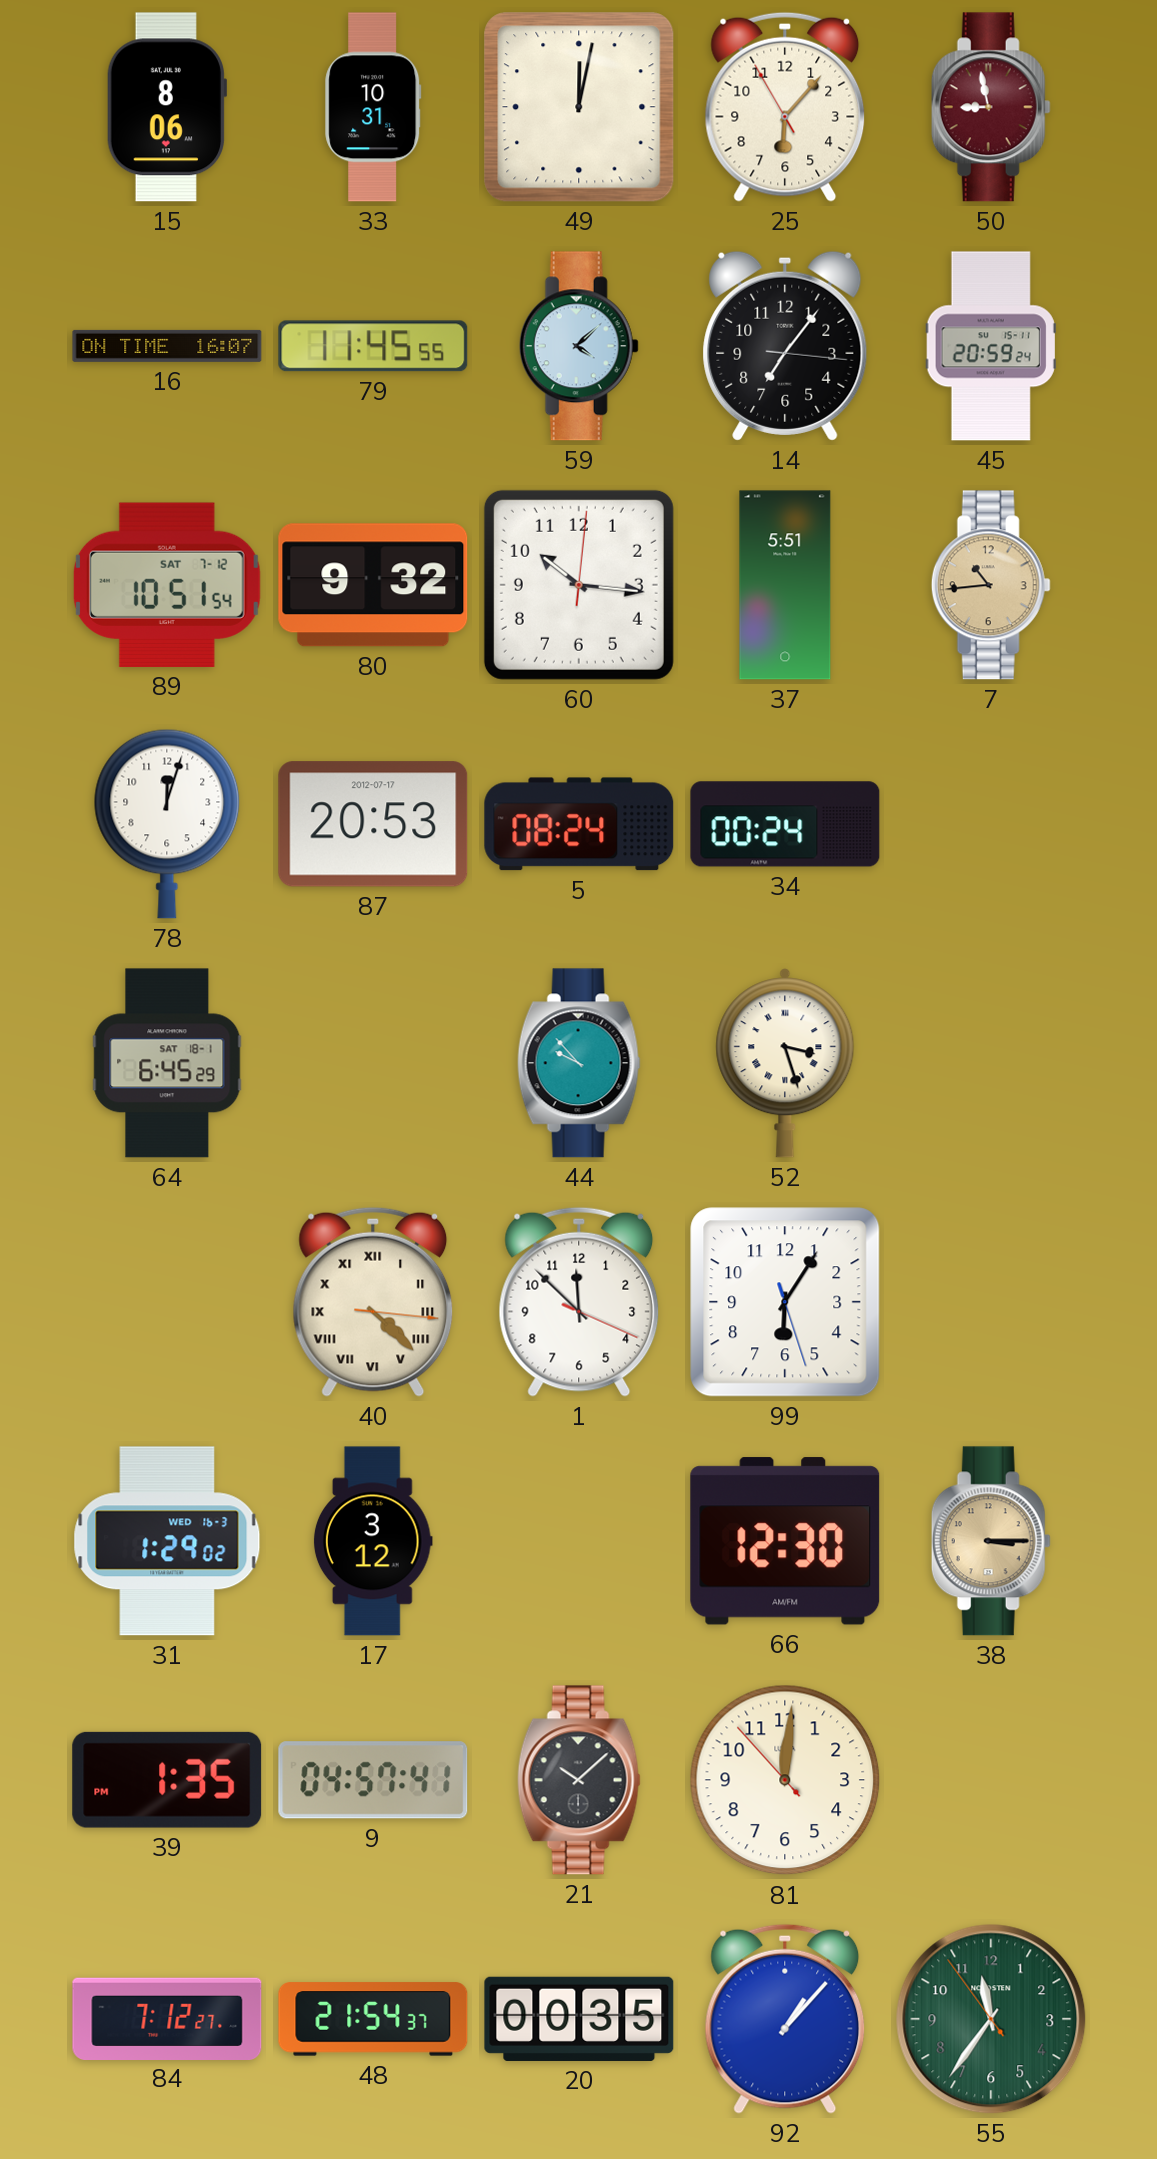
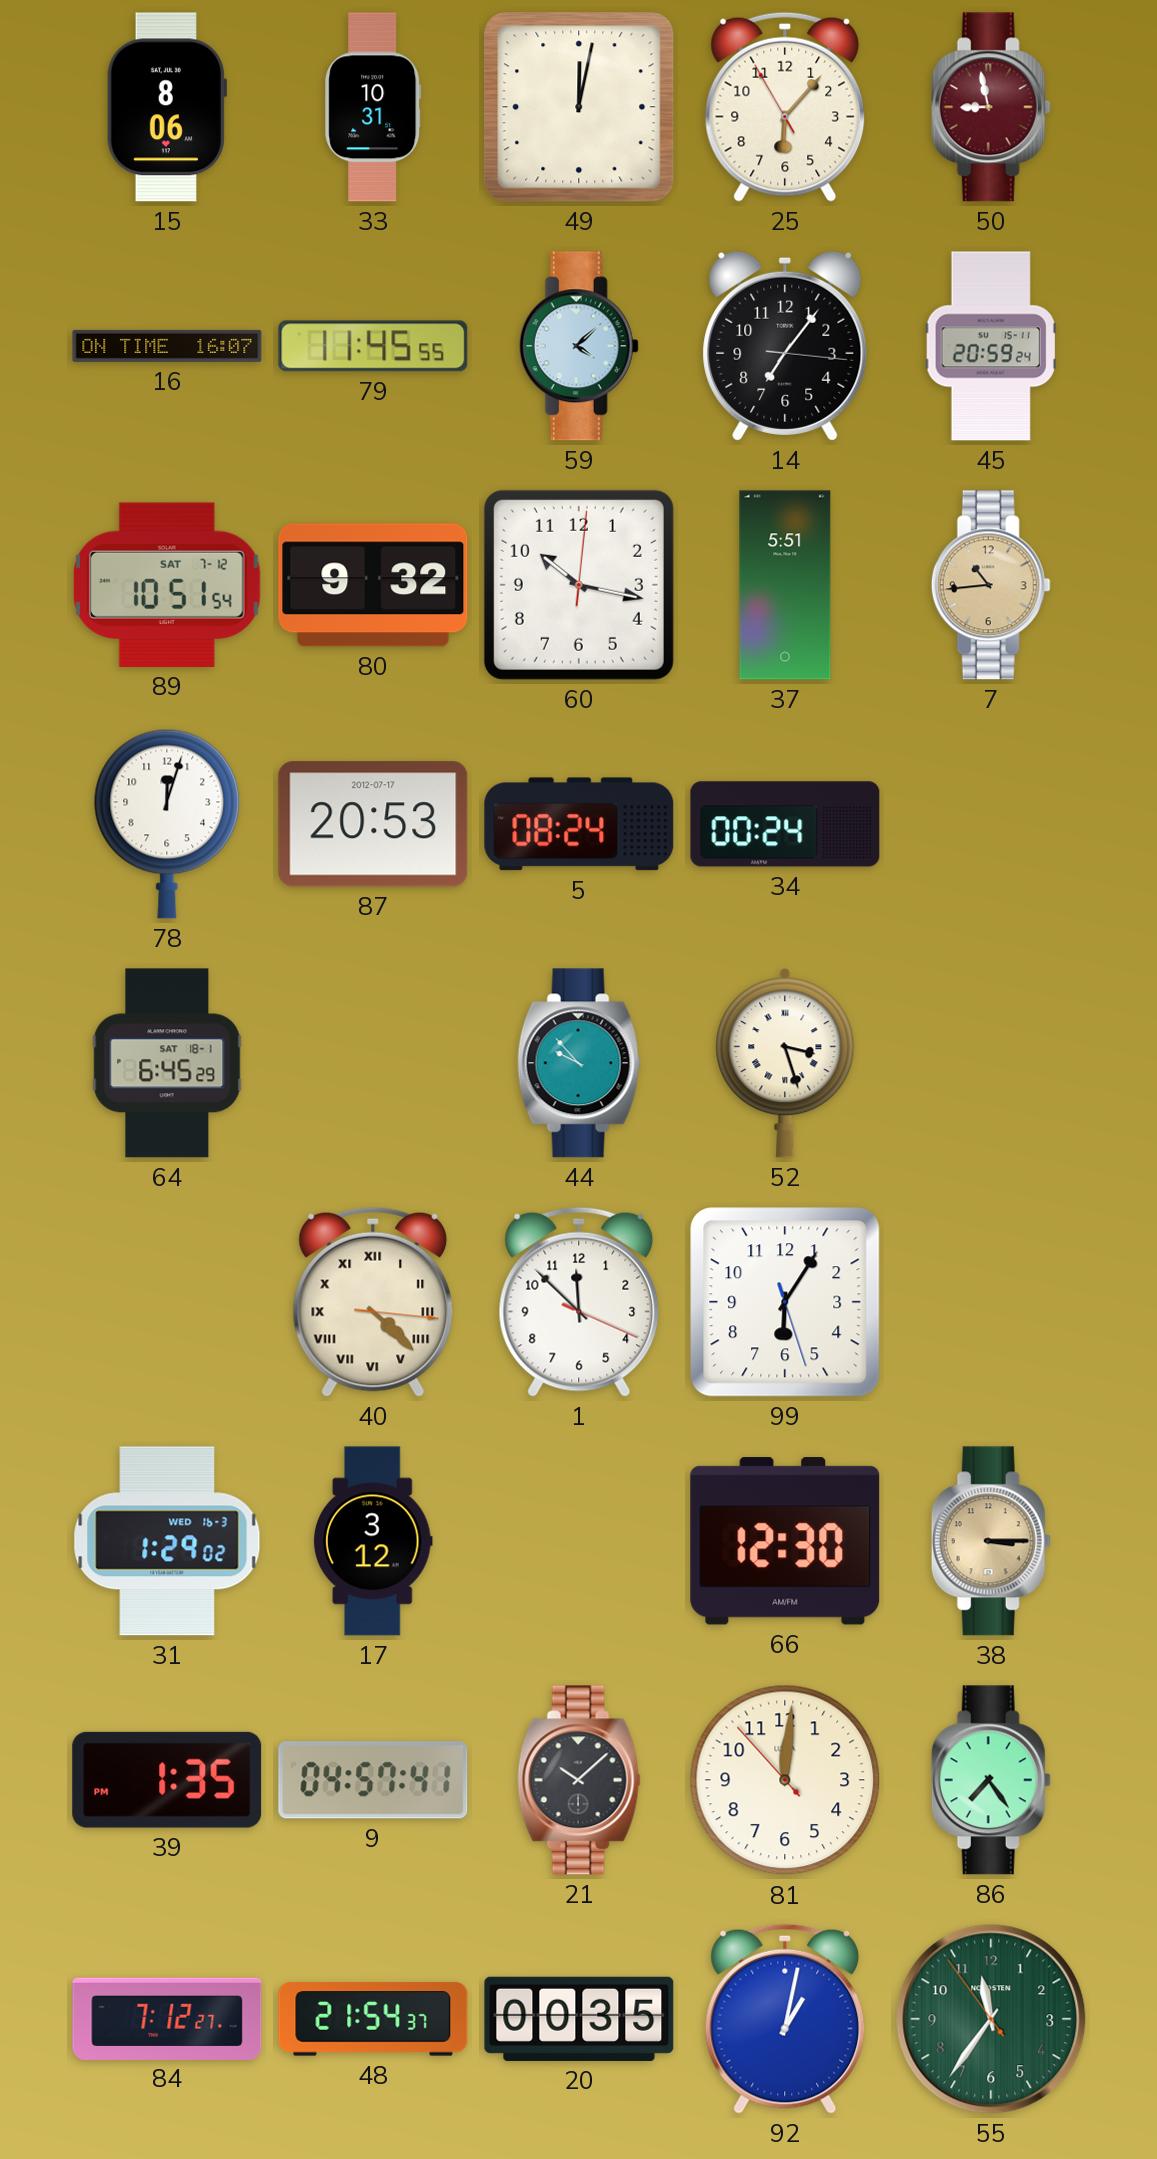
60: 10:16 -> 10:17 (579, 585)
86: none -> 7:24 (991, 1780)
92: 1:07 -> 1:02 (785, 2019)
